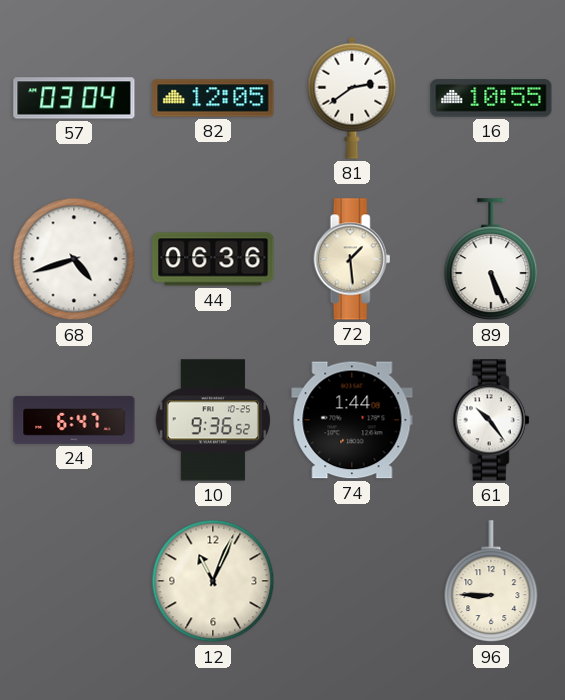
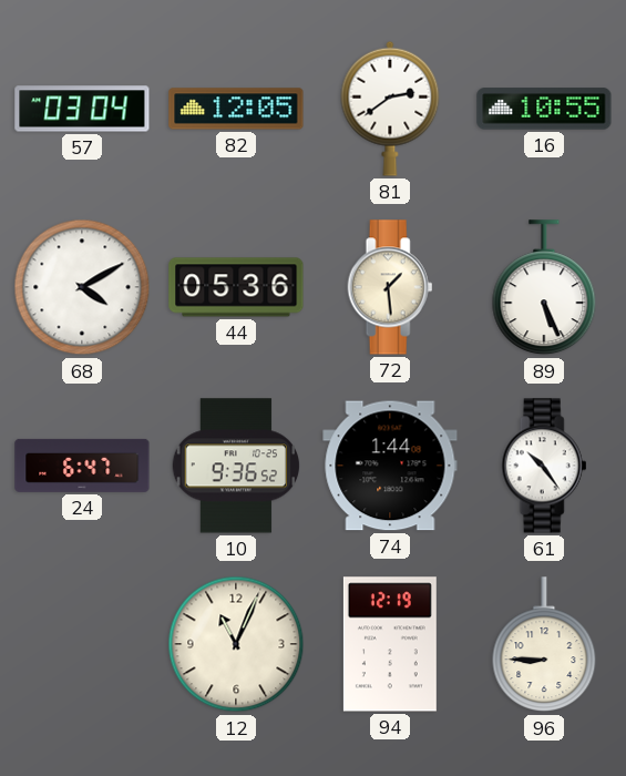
68: 4:42 -> 4:10 (82, 287)
44: 06:36 -> 05:36 (236, 287)
94: none -> 12:19 (390, 644)
